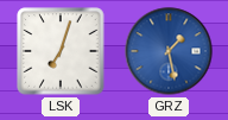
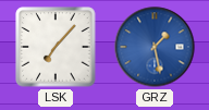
LSK: 7:03 -> 7:07 (56, 47)
